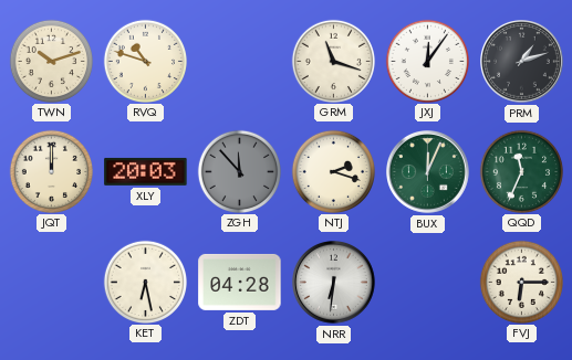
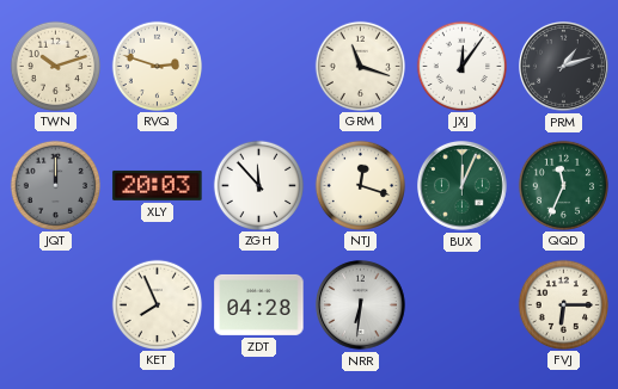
RVQ: 10:48 -> 2:48 (157, 66)
JQT dial: cream -> grey (55, 185)
ZGH dial: grey -> white (258, 185)
NTJ: 2:18 -> 12:18 (360, 185)
KET: 6:28 -> 7:56 (157, 304)
